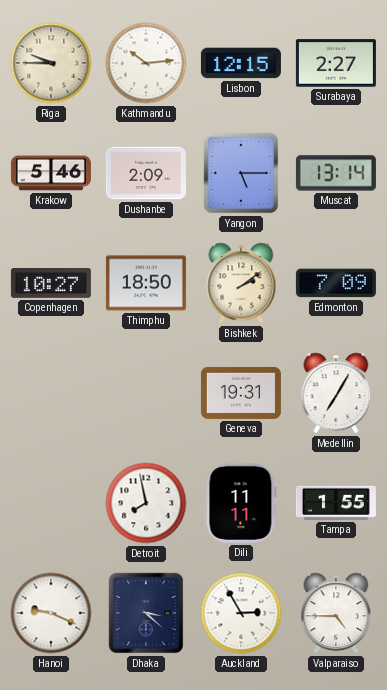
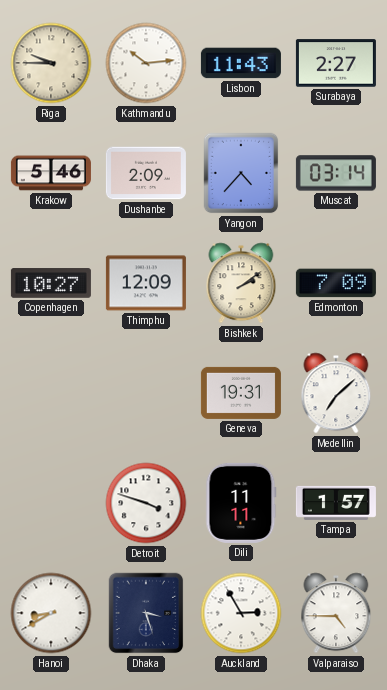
Lisbon: 12:15 -> 11:43 (241, 63)
Yangon: 5:15 -> 4:37 (241, 173)
Muscat: 13:14 -> 03:14 (336, 173)
Thimphu: 18:50 -> 12:09 (146, 283)
Medellin: 7:05 -> 7:08 (336, 393)
Detroit: 7:58 -> 3:48 (146, 503)
Tampa: 1:55 -> 1:57 (336, 503)
Hanoi: 9:19 -> 8:40 (51, 613)
Dhaka: 3:22 -> 3:27 (146, 613)
